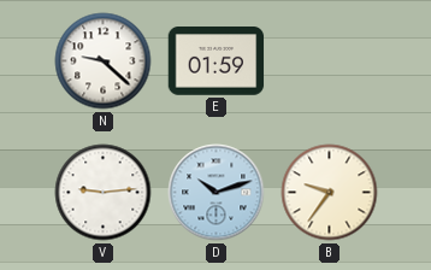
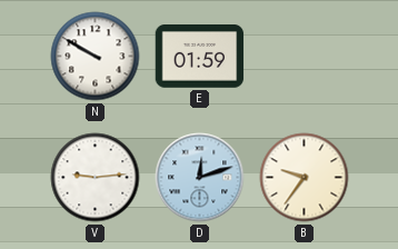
N: 9:22 -> 9:50 (96, 57)
D: 10:12 -> 12:12 (200, 178)
